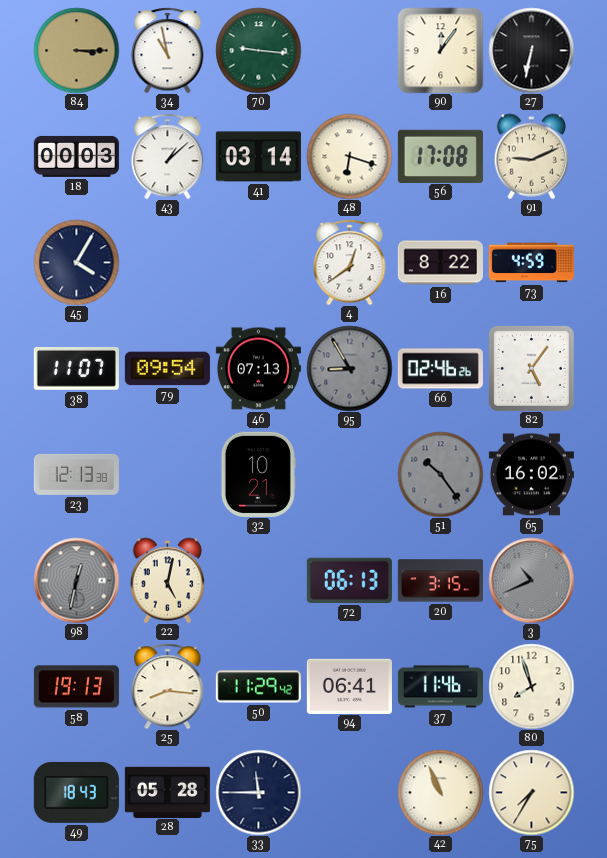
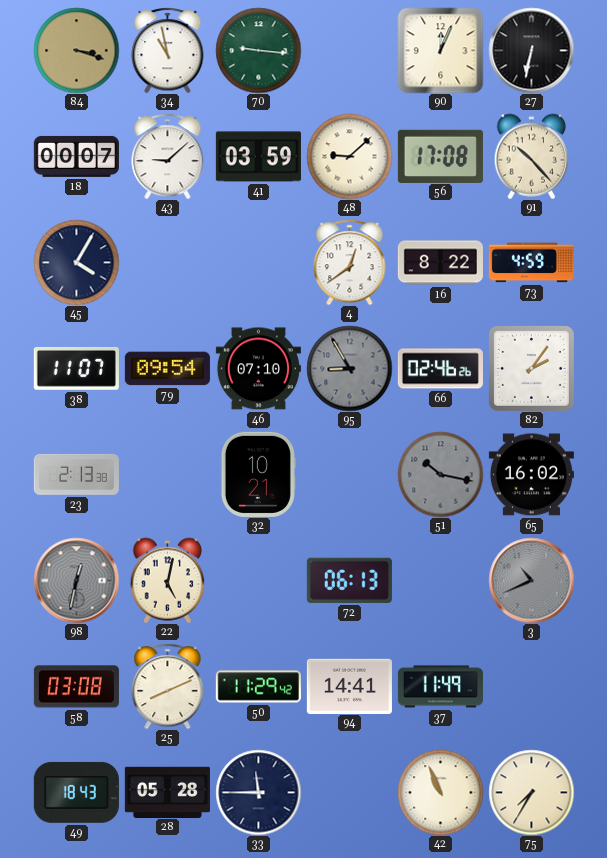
84: 3:15 -> 3:18 (76, 50)
90: 12:06 -> 12:04 (440, 50)
18: 00:03 -> 00:07 (76, 156)
43: 1:08 -> 9:08 (168, 156)
41: 03:14 -> 03:59 (258, 157)
48: 6:18 -> 9:08 (349, 156)
91: 9:11 -> 10:23 (532, 156)
46: 07:13 -> 07:10 (258, 369)
82: 5:06 -> 2:06 (531, 368)
23: 12:13 -> 2:13 (76, 474)
51: 10:24 -> 10:17 (440, 474)
20: 3:15 -> none (440, 581)
58: 19:13 -> 03:08 (76, 687)
25: 8:16 -> 8:11 (168, 686)
94: 06:41 -> 14:41 (349, 686)
37: 11:46 -> 11:49 (440, 687)
80: 7:57 -> none (531, 686)
